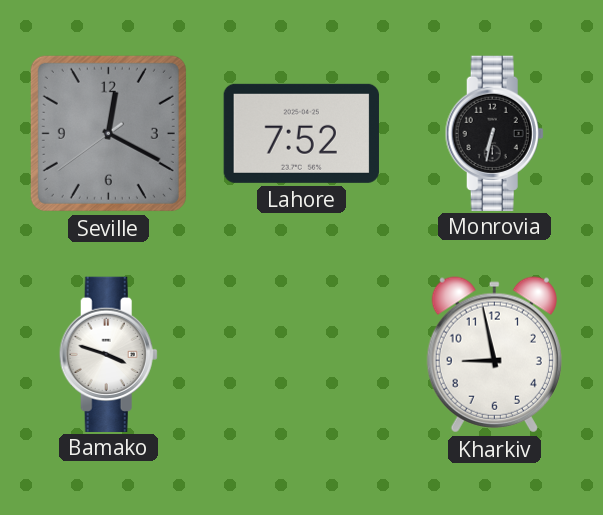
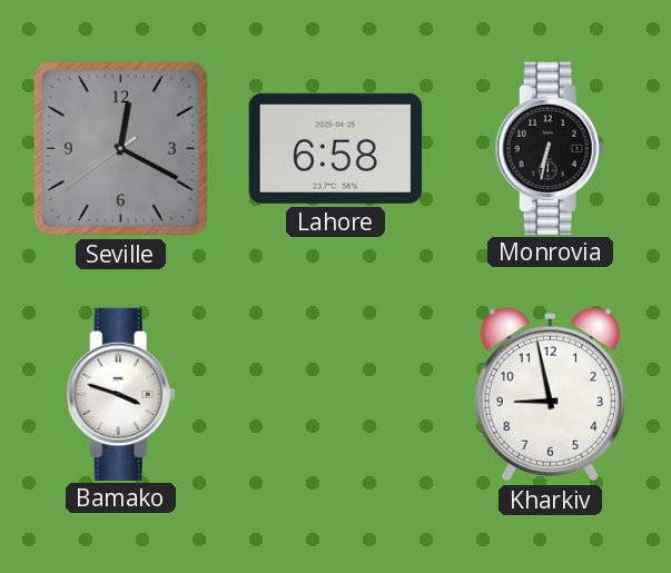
Lahore: 7:52 -> 6:58 (335, 148)
